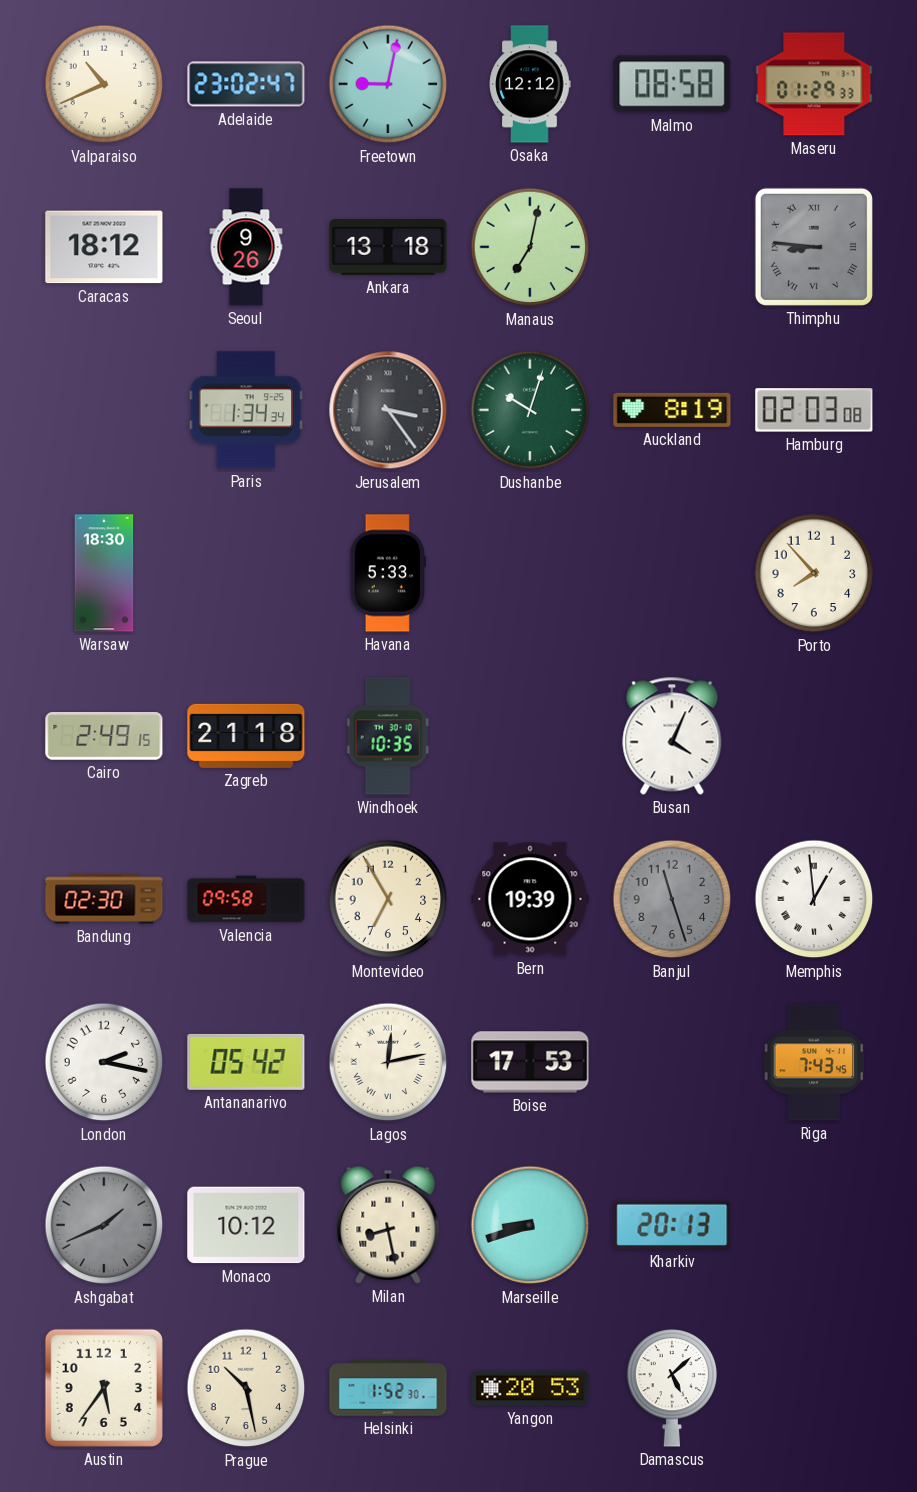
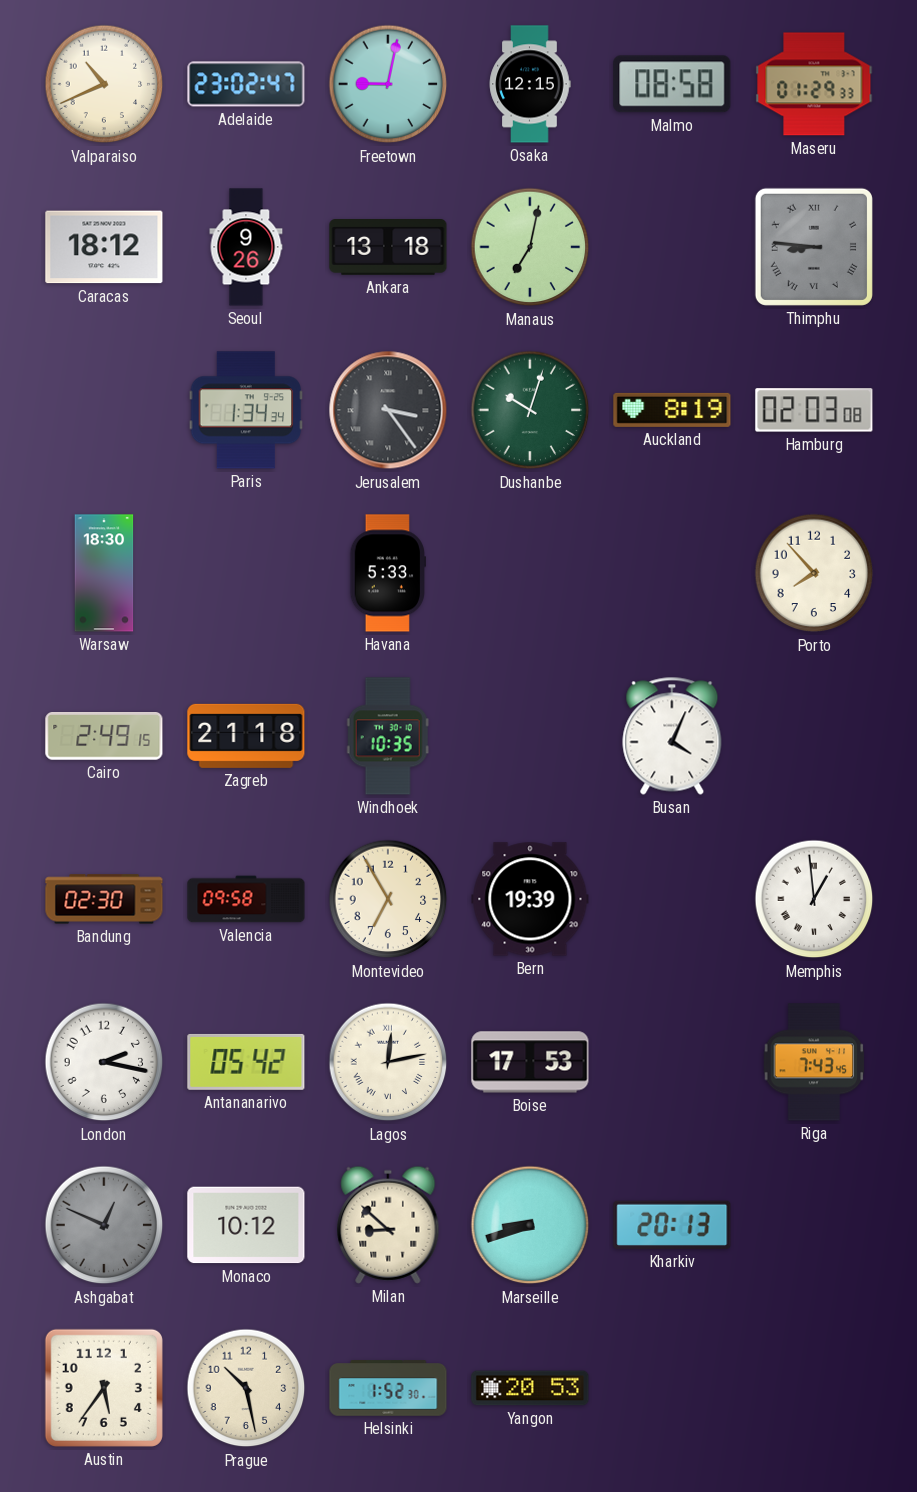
Osaka: 12:12 -> 12:15 (530, 84)
Banjul: 11:27 -> none (672, 899)
Ashgabat: 1:41 -> 12:49 (104, 1225)
Milan: 8:28 -> 8:52 (388, 1225)
Damascus: 5:08 -> none (672, 1388)
